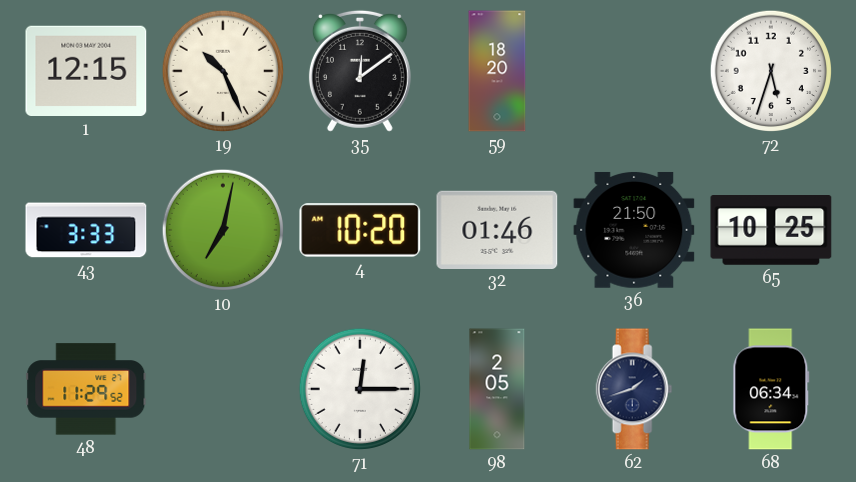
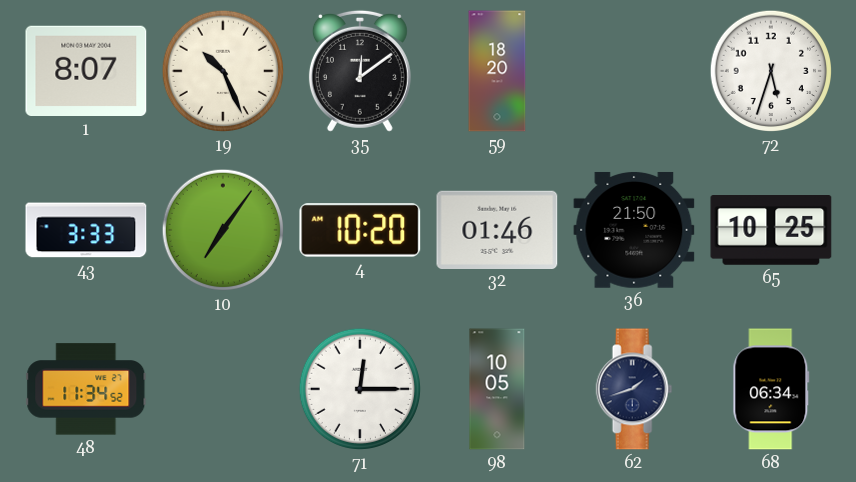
1: 12:15 -> 8:07 (86, 71)
10: 7:02 -> 7:06 (223, 230)
48: 11:29 -> 11:34 (86, 389)
98: 2:05 -> 10:05 (497, 389)
